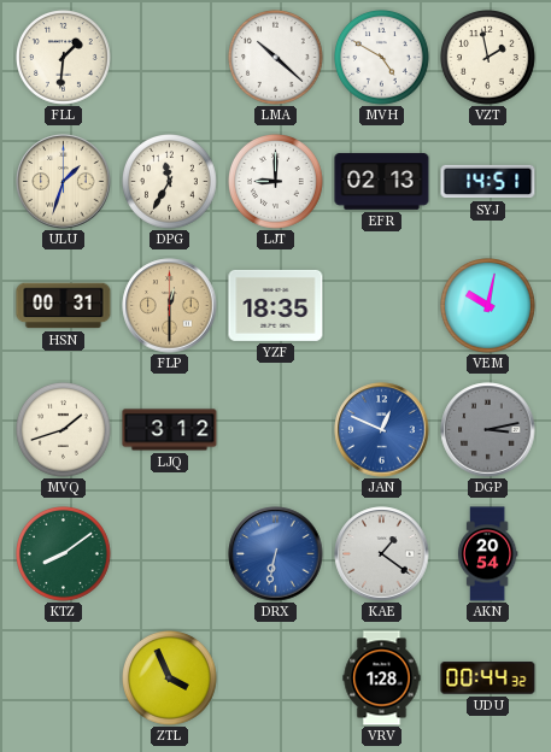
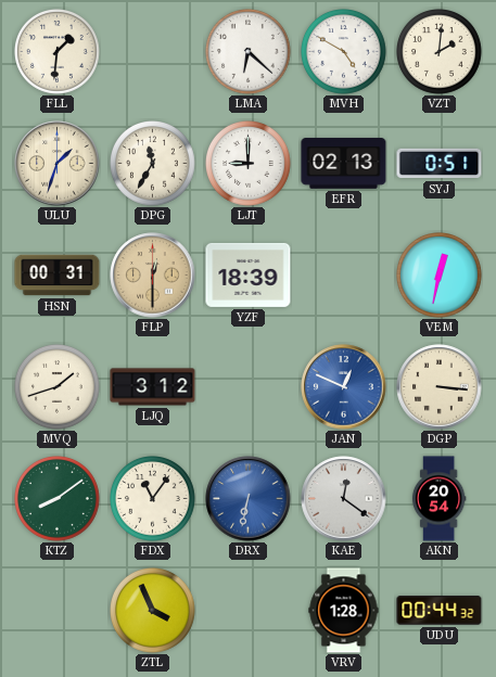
LMA: 10:22 -> 6:22 (249, 52)
VZT: 1:58 -> 2:01 (440, 52)
SYJ: 14:51 -> 0:51 (440, 164)
YZF: 18:35 -> 18:39 (249, 274)
VEM: 10:02 -> 12:32 (440, 276)
DGP: 3:13 -> 3:16 (440, 387)
DGP dial: grey -> cream (440, 387)
FDX: none -> 11:06 (153, 499)
KAE: 1:21 -> 12:21 (344, 499)
